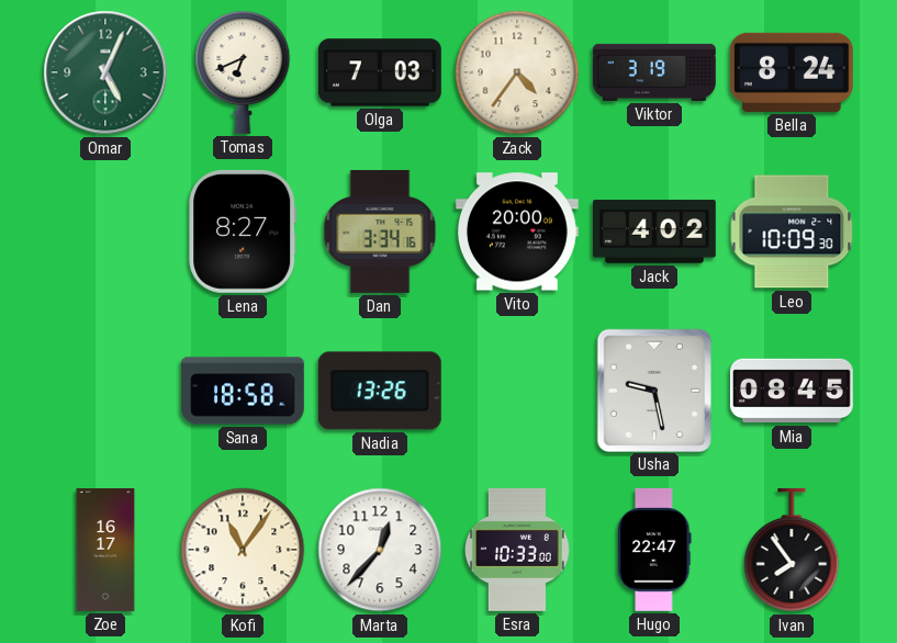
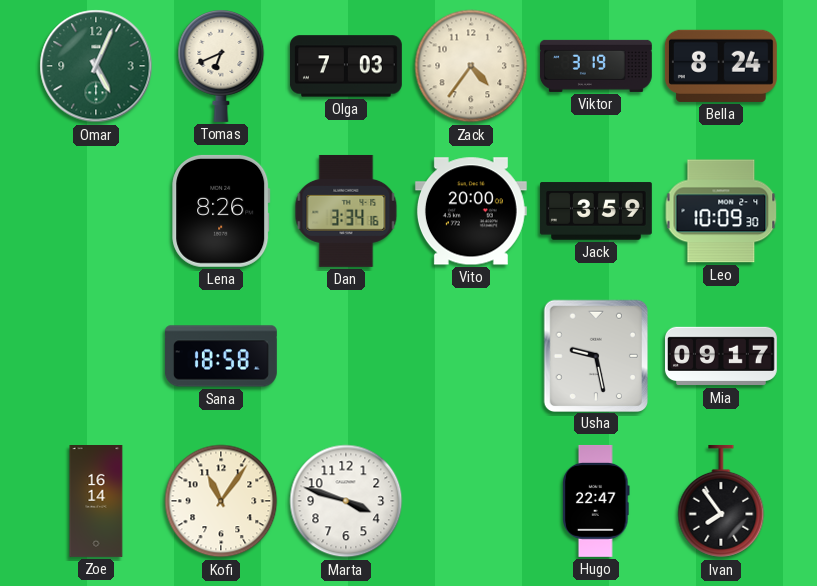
Lena: 8:27 -> 8:26 (221, 211)
Jack: 4:02 -> 3:59 (596, 211)
Nadia: 13:26 -> none (380, 391)
Mia: 08:45 -> 09:17 (722, 356)
Zoe: 16:17 -> 16:14 (96, 502)
Marta: 12:37 -> 3:48 (346, 501)
Esra: 10:33 -> none (517, 550)
